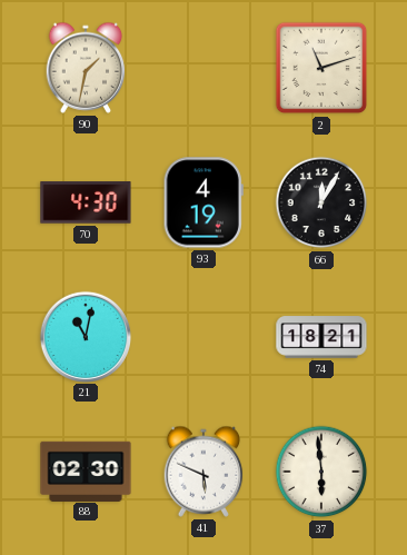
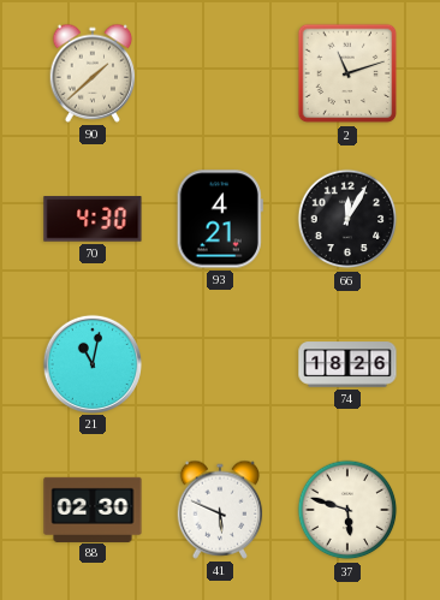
90: 1:32 -> 1:38 (93, 73)
93: 4:19 -> 4:21 (220, 219)
74: 18:21 -> 18:26 (347, 364)
37: 5:59 -> 5:48 (347, 510)
